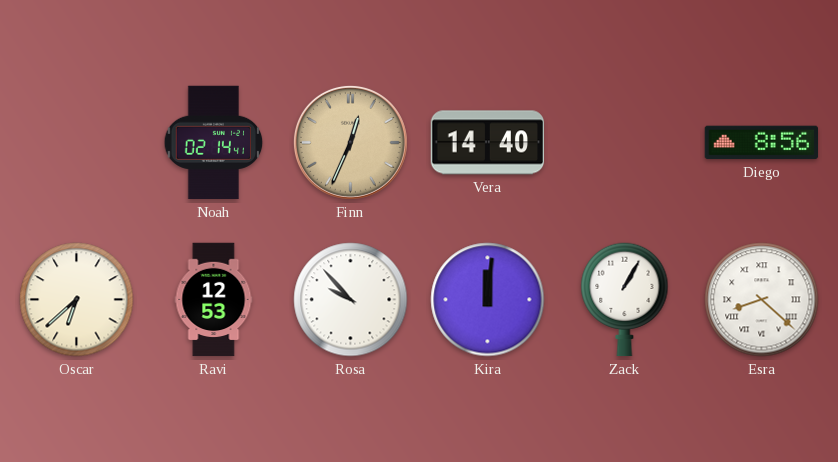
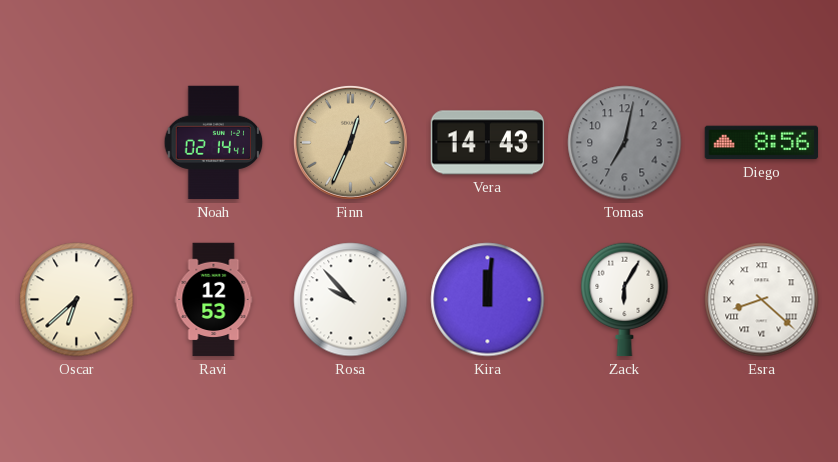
Vera: 14:40 -> 14:43 (488, 143)
Tomas: none -> 7:02 (625, 143)
Zack: 1:05 -> 6:05 (625, 300)
